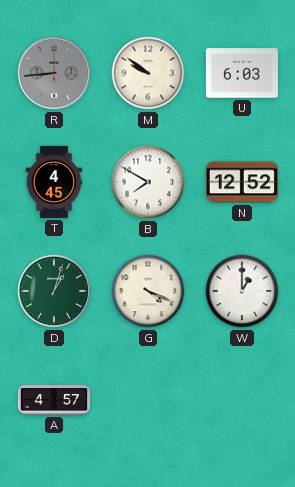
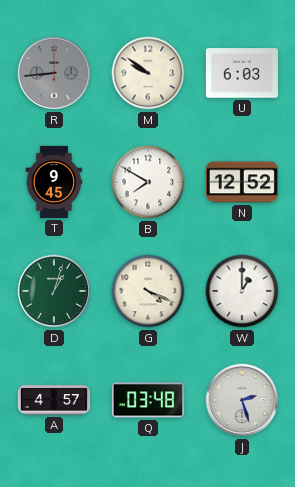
T: 4:45 -> 9:45 (54, 182)
Q: none -> 03:48 (148, 400)
J: none -> 2:27 (242, 400)
